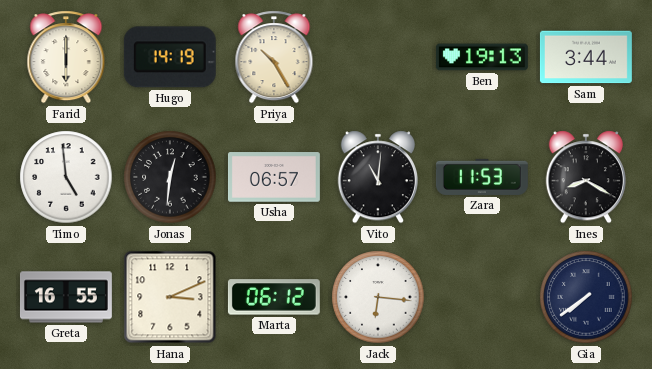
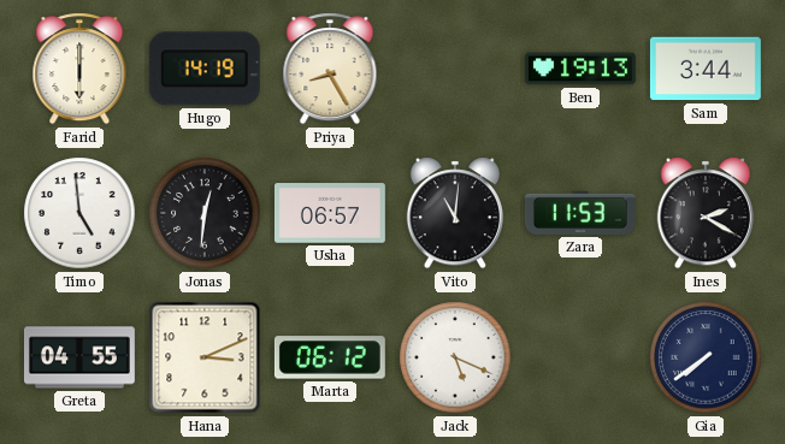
Priya: 10:25 -> 8:25 (330, 69)
Ines: 8:20 -> 2:20 (704, 213)
Greta: 16:55 -> 04:55 (79, 357)
Jack: 6:16 -> 5:19 (455, 357)
